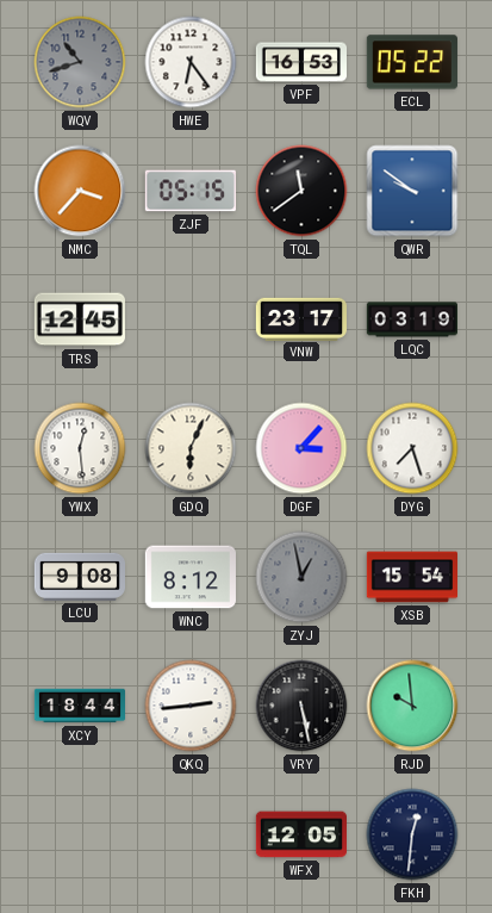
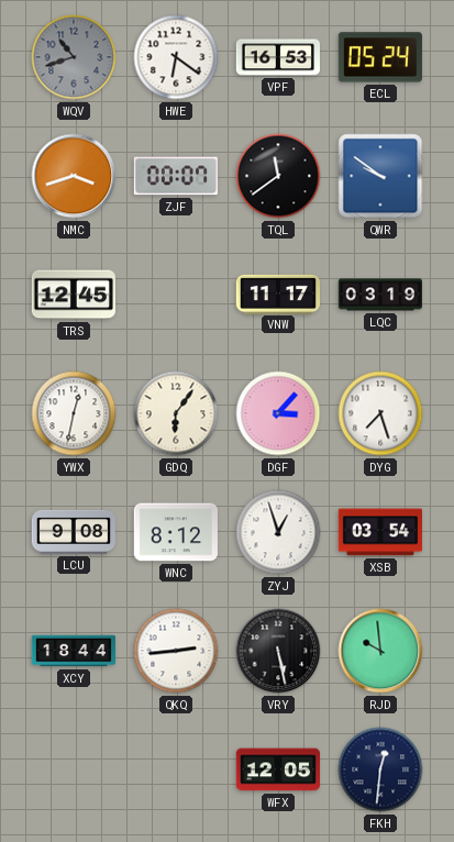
HWE: 6:24 -> 6:21 (176, 57)
ECL: 05:22 -> 05:24 (380, 57)
NMC: 3:37 -> 3:42 (74, 176)
ZJF: 05:15 -> 00:07 (176, 176)
VNW: 23:17 -> 11:17 (277, 293)
YWX: 12:29 -> 12:32 (74, 413)
GDQ: 6:04 -> 6:06 (176, 413)
ZYJ: 12:58 -> 12:57 (278, 532)
ZYJ dial: grey -> white (278, 532)
XSB: 15:54 -> 03:54 (379, 532)
